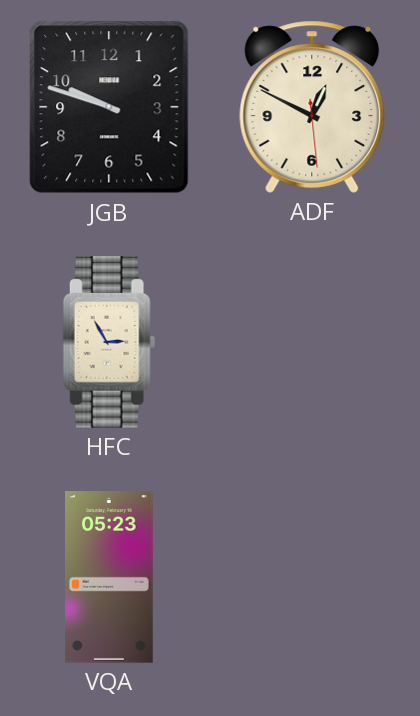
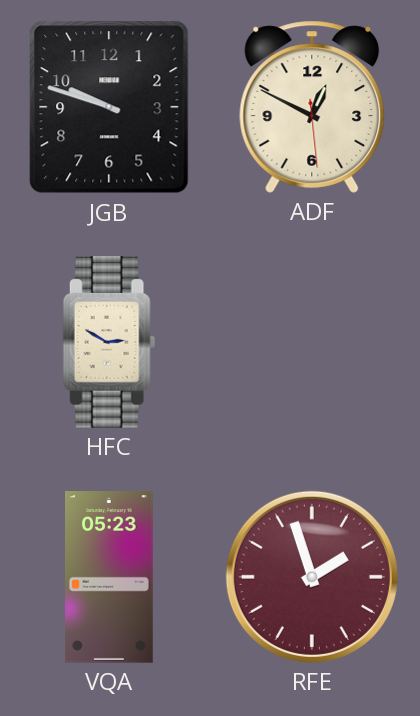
HFC: 2:55 -> 2:50 (109, 342)
RFE: none -> 1:57 (312, 577)
